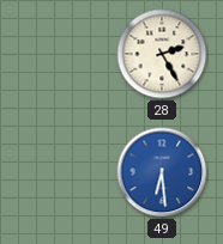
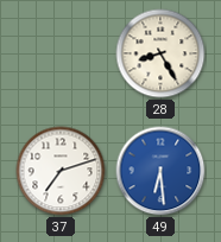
28: 2:25 -> 8:25 (160, 53)
37: none -> 7:12 (61, 171)
